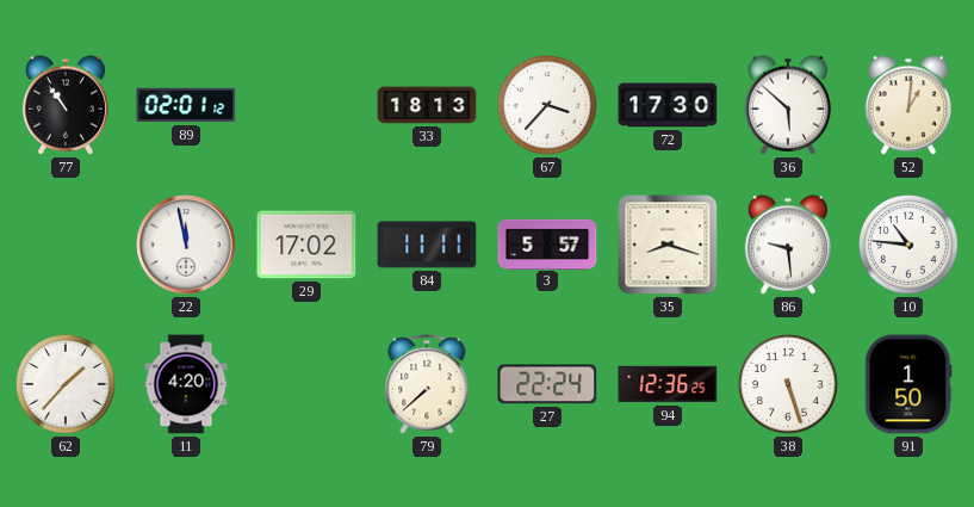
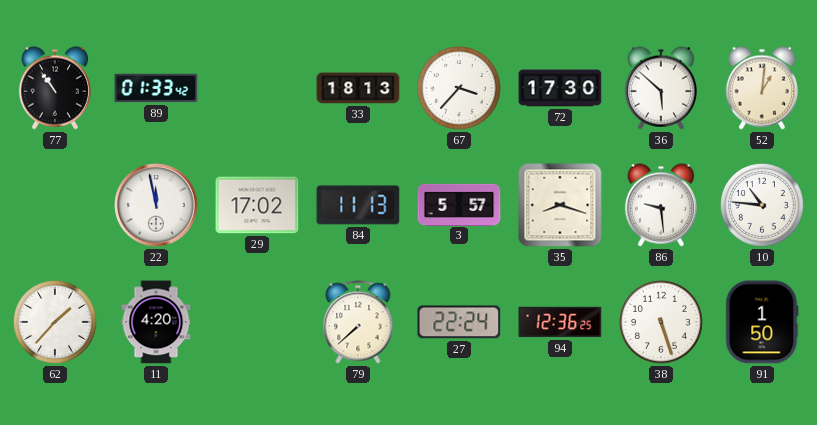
89: 02:01 -> 01:33 (156, 88)
84: 11:11 -> 11:13 (358, 205)
